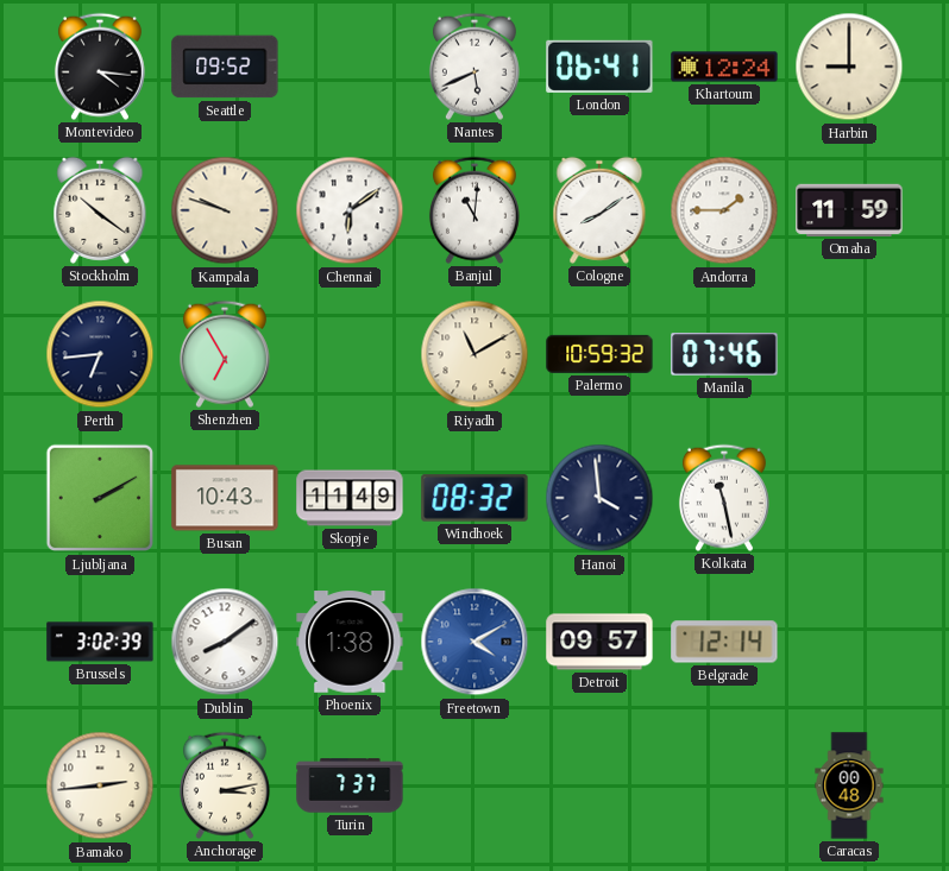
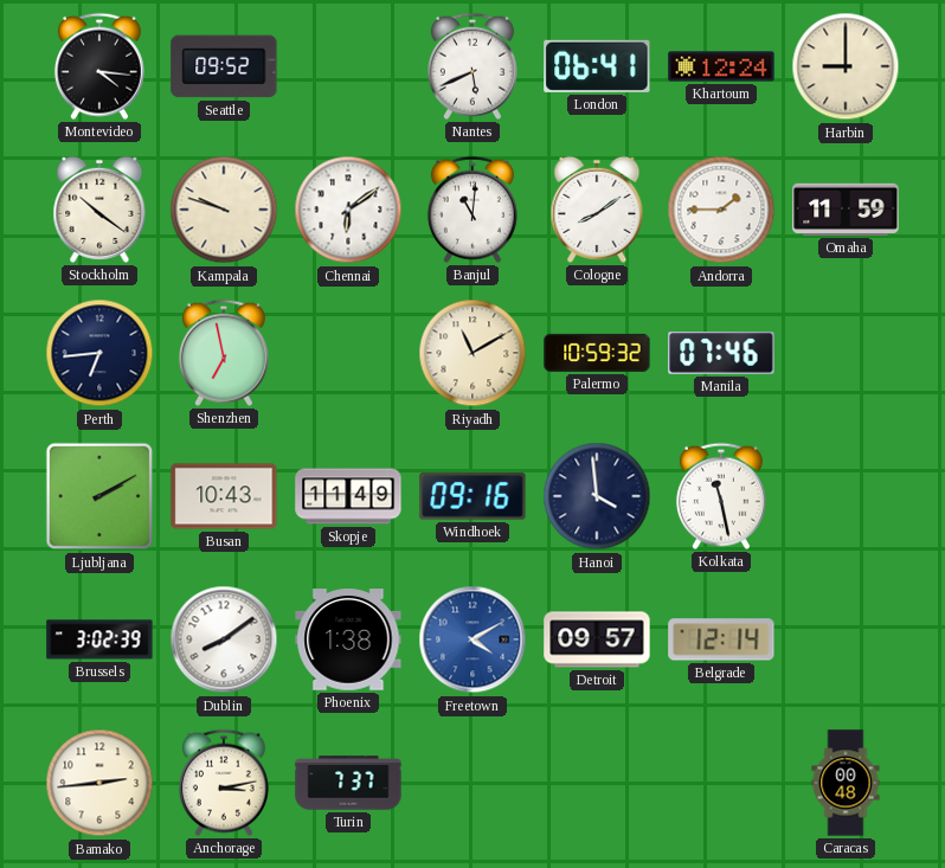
Shenzhen: 6:55 -> 6:58 (224, 353)
Windhoek: 08:32 -> 09:16 (472, 496)
